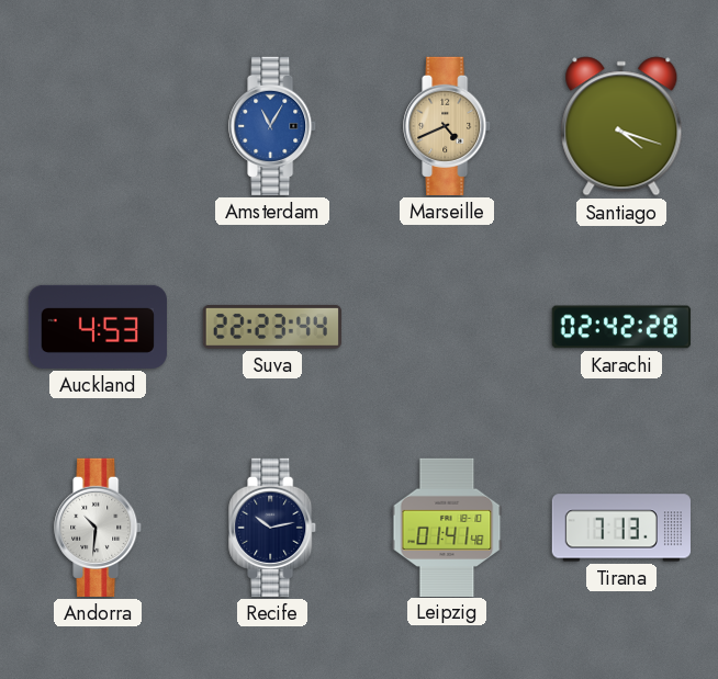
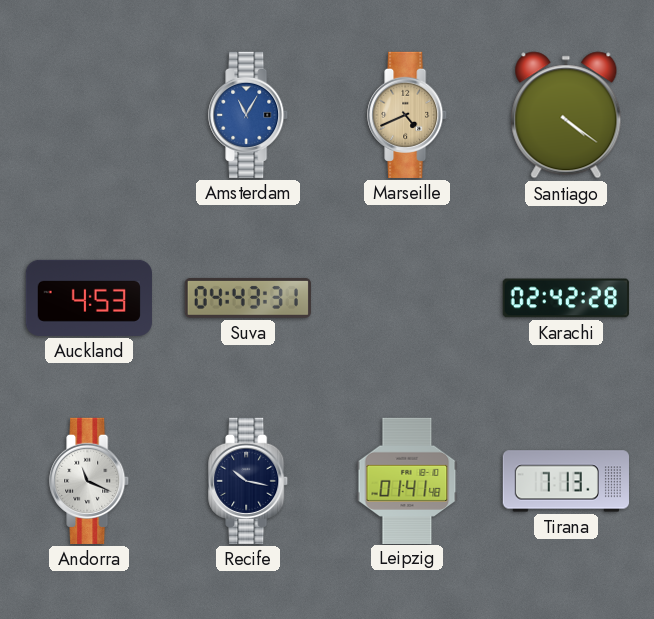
Santiago: 4:18 -> 4:21 (566, 115)
Suva: 22:23 -> 04:43 (248, 298)
Andorra: 10:31 -> 11:19 (90, 481)
Recife: 10:13 -> 10:17 (249, 481)
